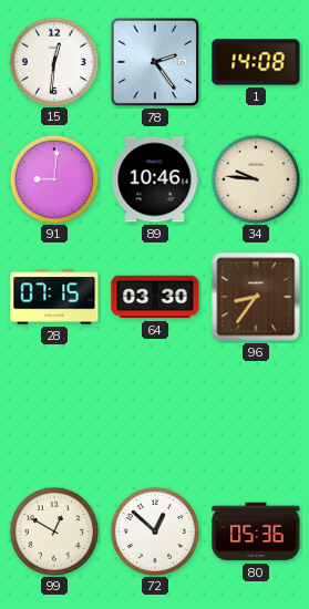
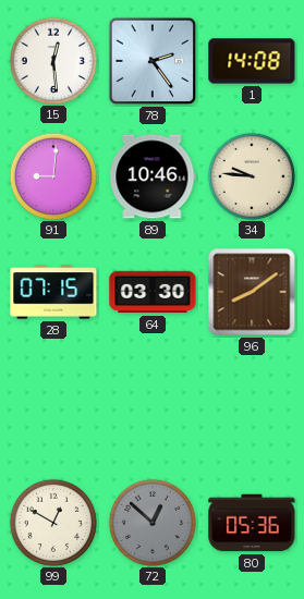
15: 12:31 -> 12:29 (52, 60)
96: 8:36 -> 8:09 (252, 292)
72 dial: white -> grey (151, 522)
